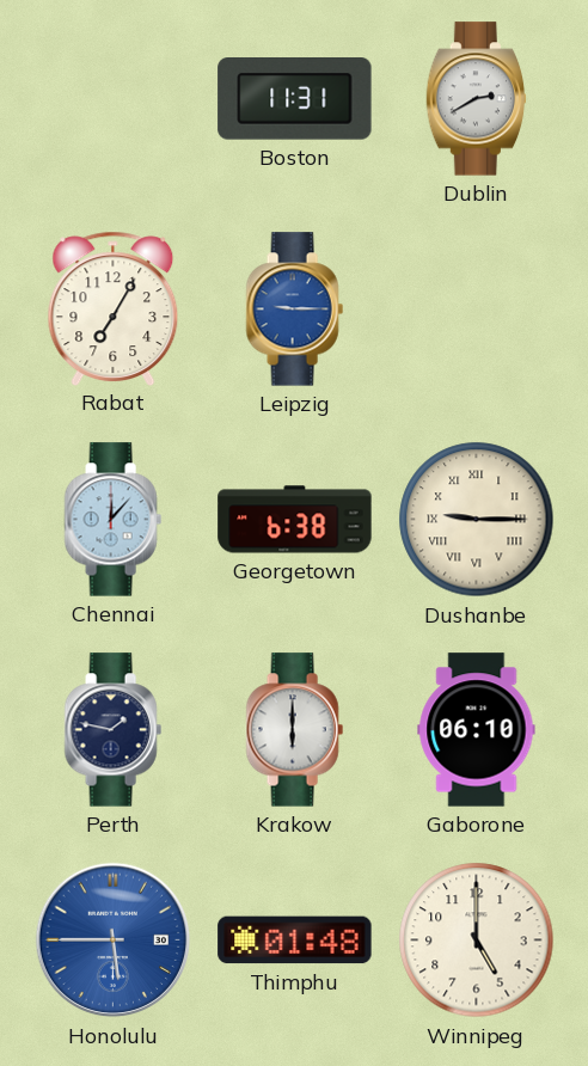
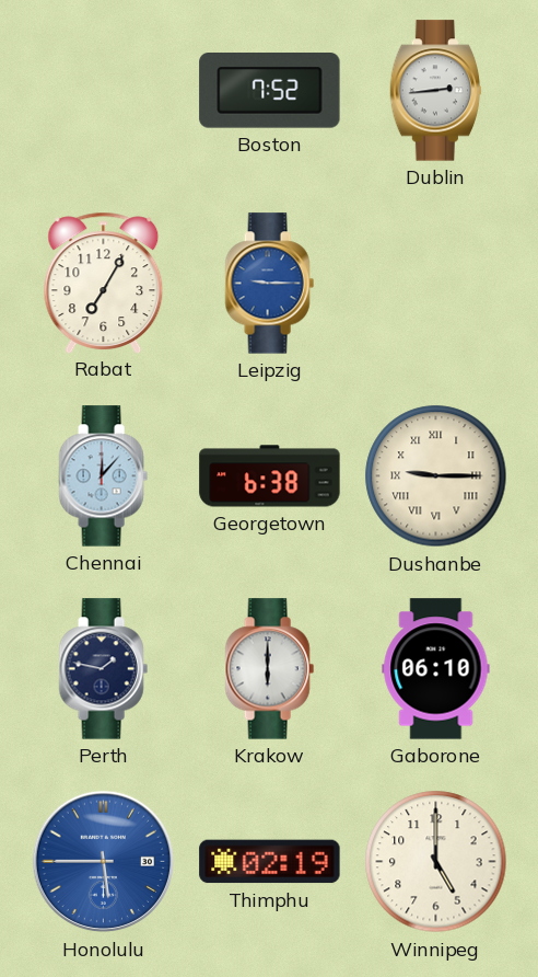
Boston: 11:31 -> 7:52 (270, 91)
Dublin: 2:40 -> 2:44 (436, 91)
Thimphu: 01:48 -> 02:19 (270, 862)
